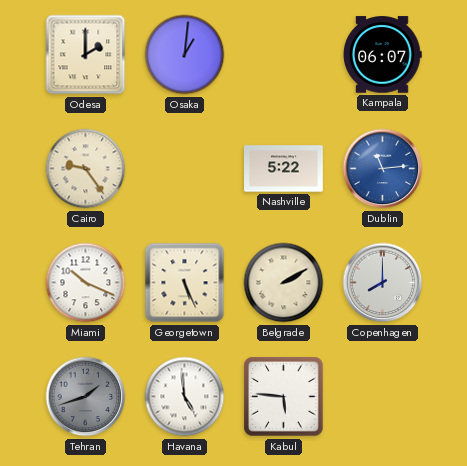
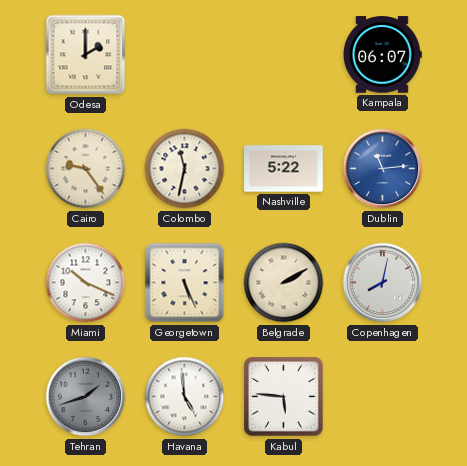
Osaka: 1:01 -> none (185, 55)
Colombo: none -> 11:32 (185, 169)
Copenhagen: 8:00 -> 8:02 (383, 283)
